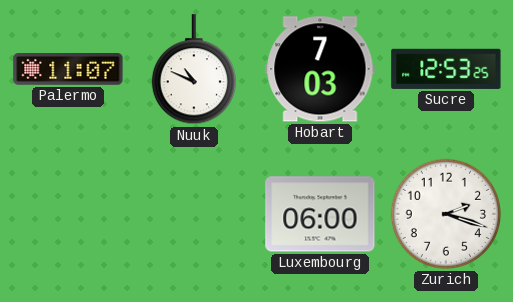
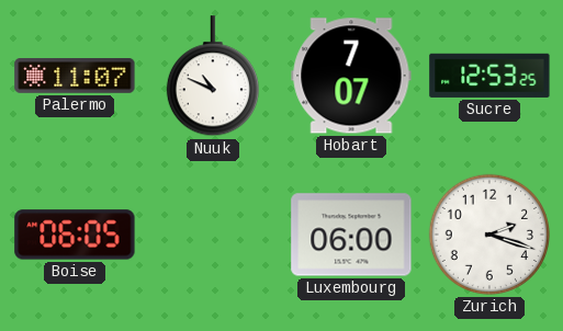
Hobart: 7:03 -> 7:07 (351, 76)
Boise: none -> 06:05 (75, 235)
